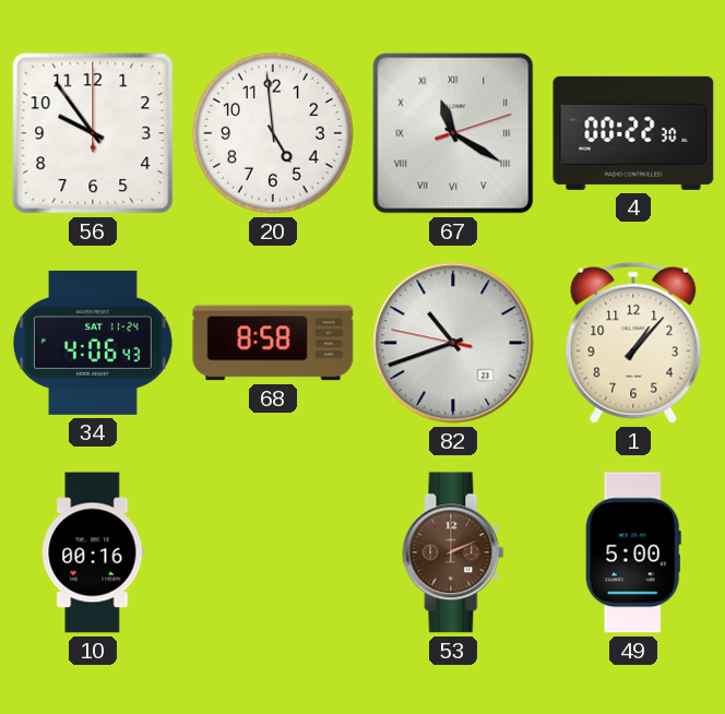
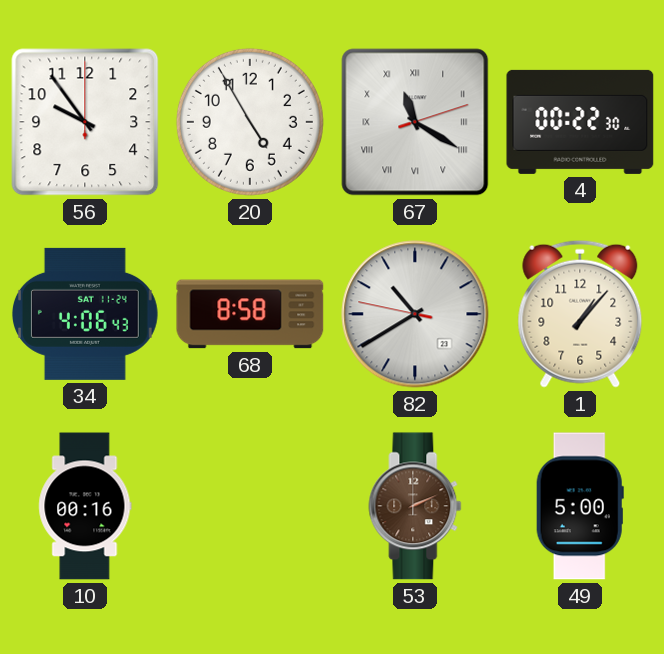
20: 4:59 -> 4:55 (250, 122)
82: 10:41 -> 10:39 (415, 314)
